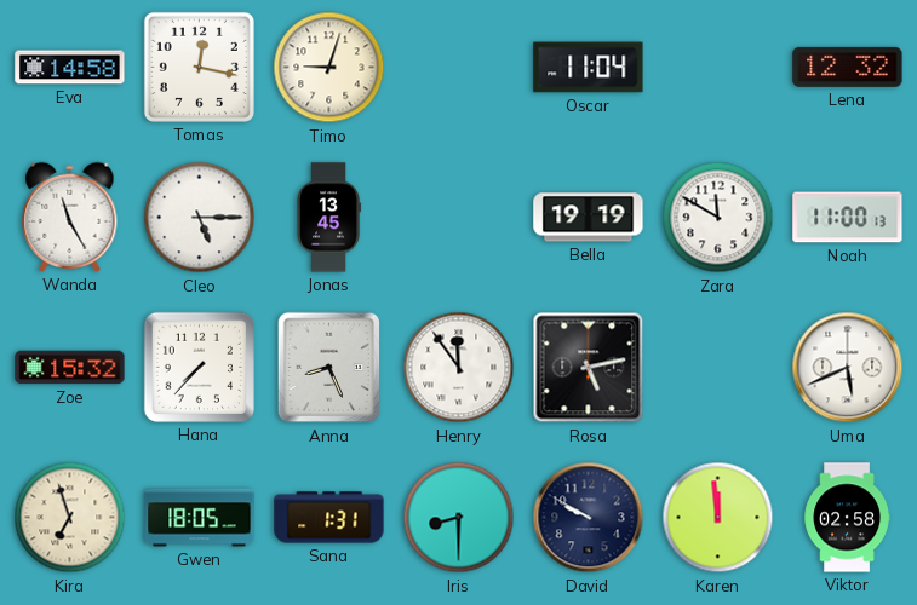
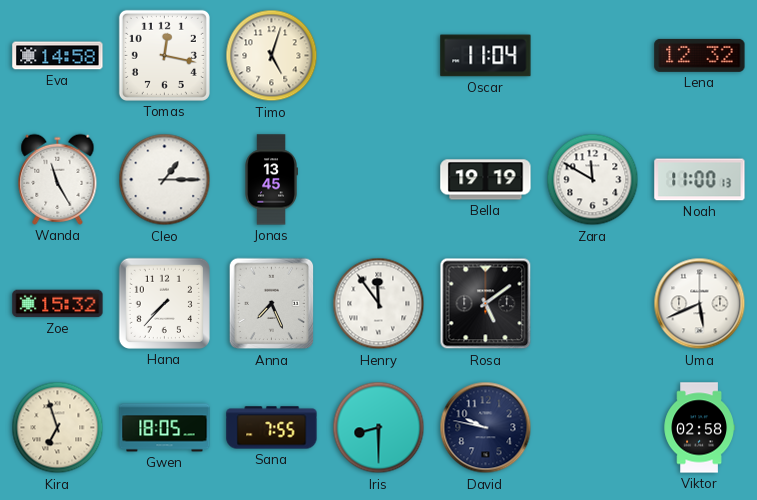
Timo: 9:03 -> 5:03 (272, 56)
Cleo: 5:15 -> 1:15 (165, 180)
Anna: 8:26 -> 7:26 (272, 304)
Rosa: 5:13 -> 5:09 (486, 304)
Sana: 1:31 -> 7:55 (272, 428)
David: 9:50 -> 9:47 (486, 428)
Karen: 11:59 -> none (718, 518)
